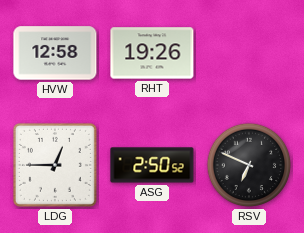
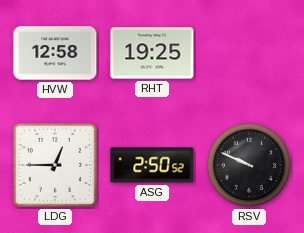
RHT: 19:26 -> 19:25 (152, 53)
RSV: 6:49 -> 9:49 (249, 165)
